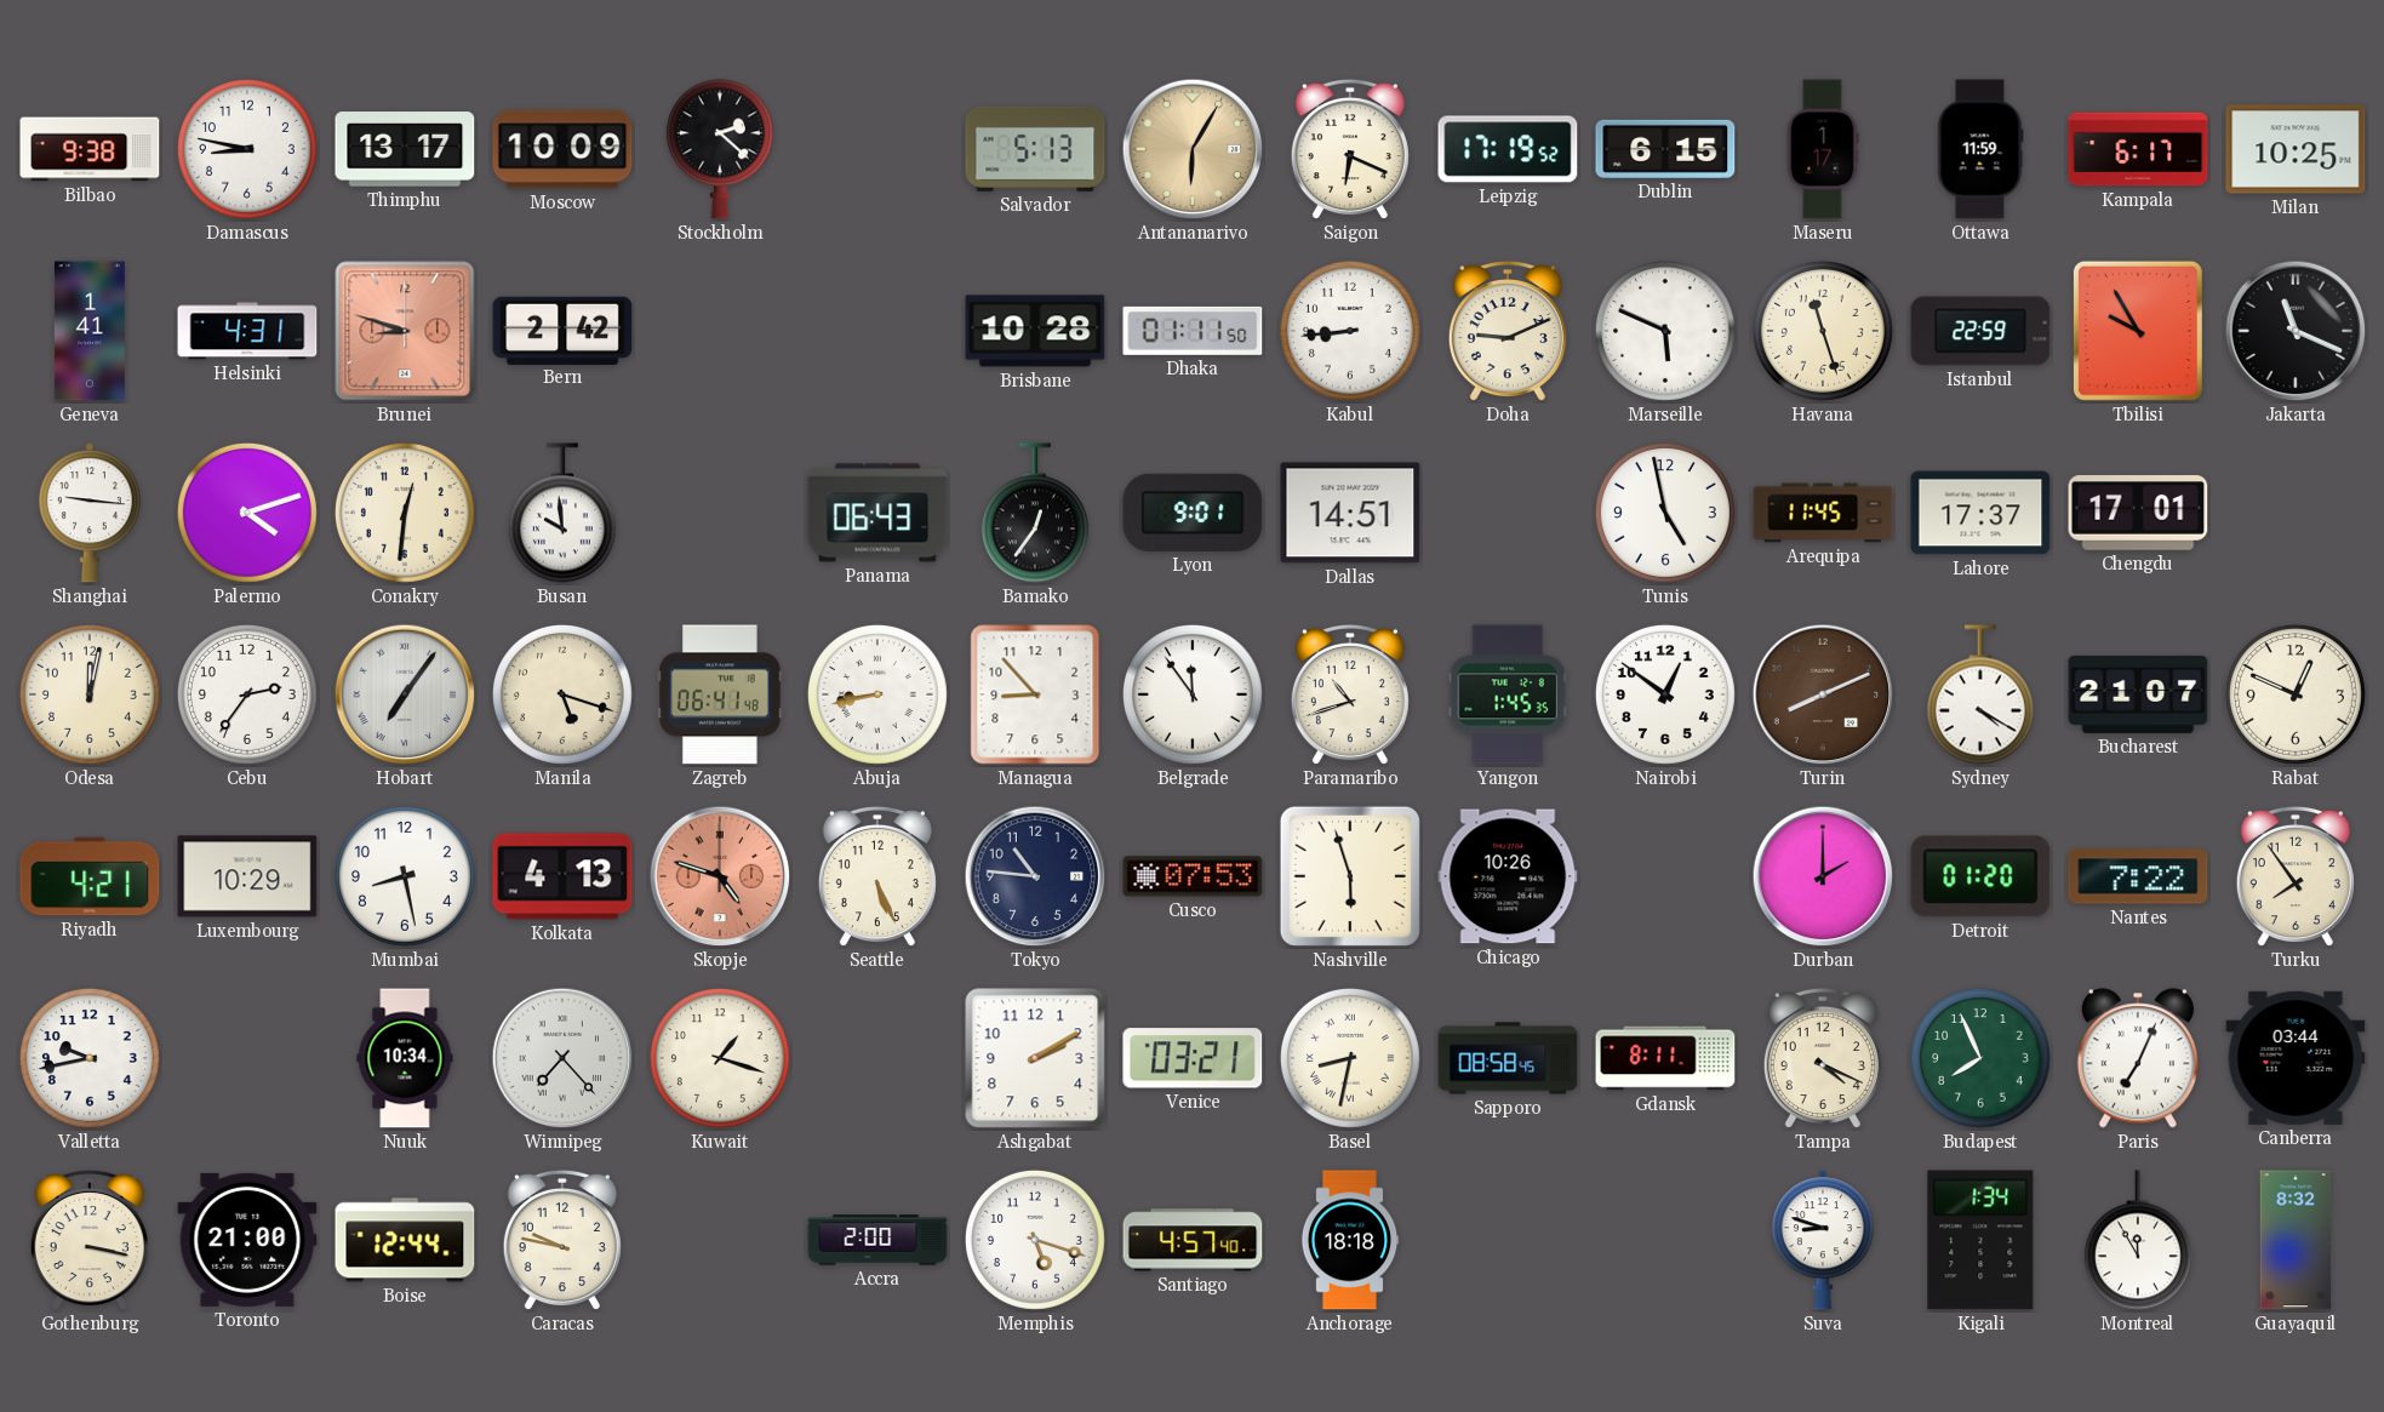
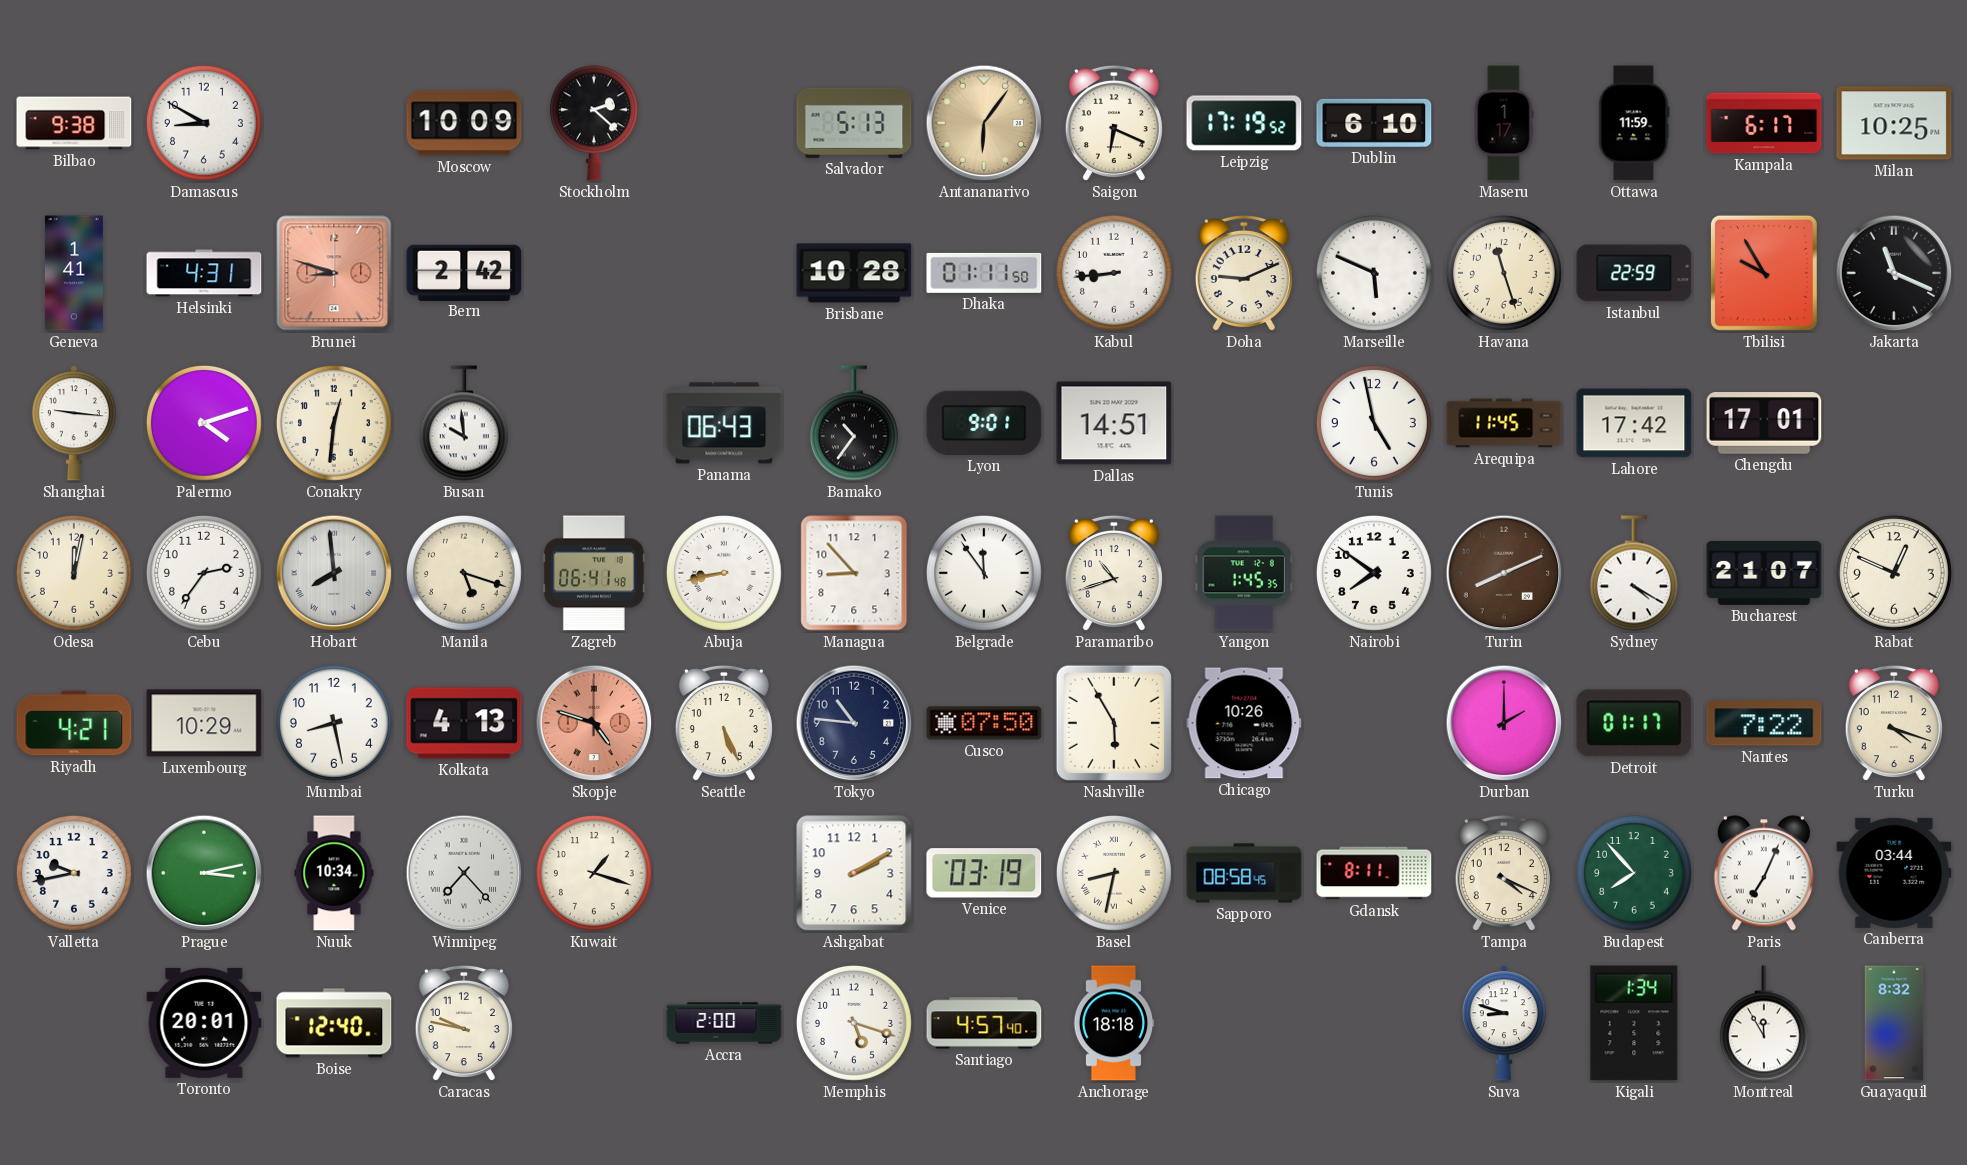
Damascus: 8:47 -> 8:50 (204, 123)
Thimphu: 13:17 -> none (405, 149)
Antananarivo: 6:05 -> 6:06 (984, 123)
Dublin: 6:15 -> 6:10 (1374, 123)
Bamako: 12:36 -> 10:36 (854, 423)
Lahore: 17:37 -> 17:42 (1634, 423)
Hobart: 7:06 -> 7:59 (334, 573)
Nairobi: 12:51 -> 7:51 (1374, 573)
Cusco: 07:53 -> 07:50 (984, 723)
Nashville: 5:57 -> 5:55 (1114, 723)
Detroit: 01:20 -> 01:17 (1634, 723)
Turku: 7:54 -> 4:18 (1894, 723)
Prague: none -> 3:13 (204, 873)
Venice: 03:21 -> 03:19 (984, 873)
Budapest: 7:56 -> 7:53 (1634, 873)
Gothenburg: 3:17 -> none (90, 1240)
Toronto: 21:00 -> 20:01 (204, 1023)
Boise: 12:44 -> 12:40 (334, 1023)
